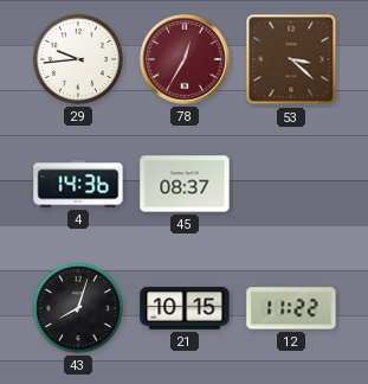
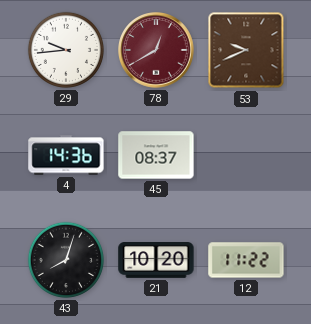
78: 12:35 -> 12:40 (157, 51)
53: 3:22 -> 9:41 (246, 50)
21: 10:15 -> 10:20 (156, 261)
